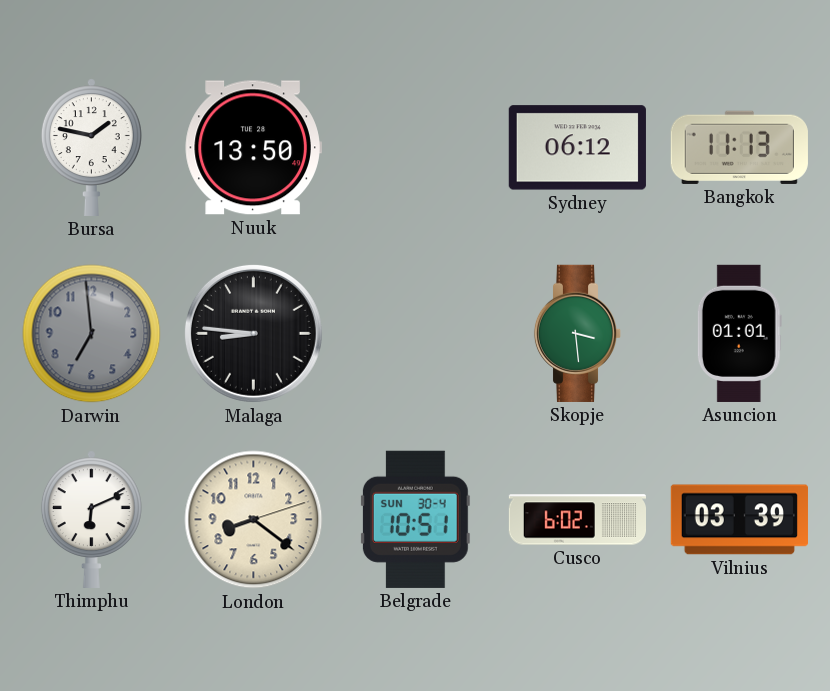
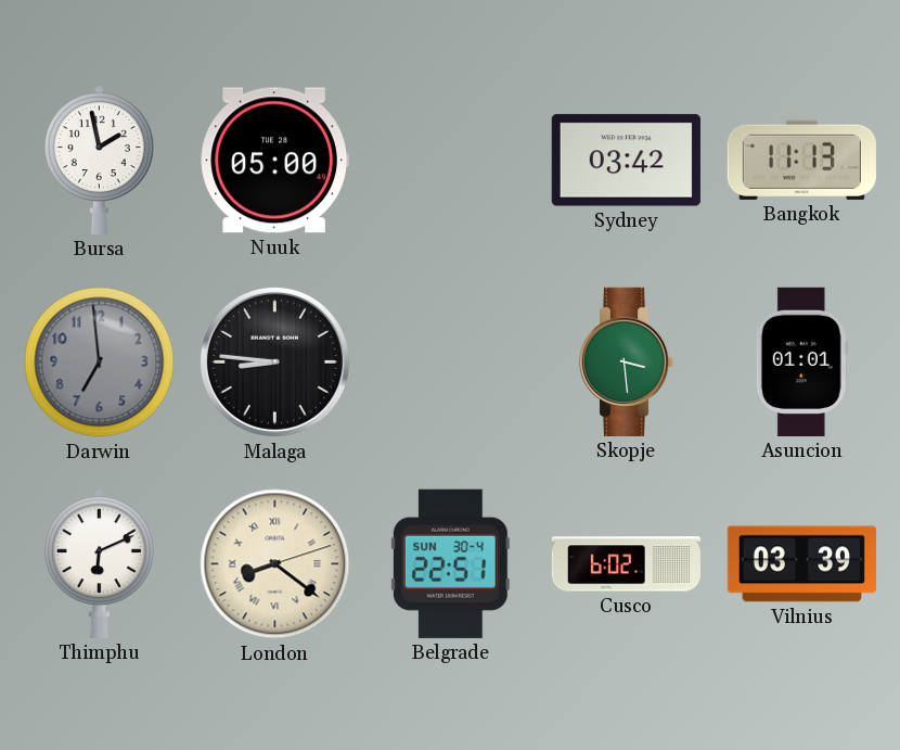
Bursa: 1:47 -> 1:58 (99, 160)
Nuuk: 13:50 -> 05:00 (274, 161)
Sydney: 06:12 -> 03:42 (626, 161)
London numerals: Arabic -> Roman (275, 564)
Belgrade: 10:51 -> 22:51 (450, 563)
